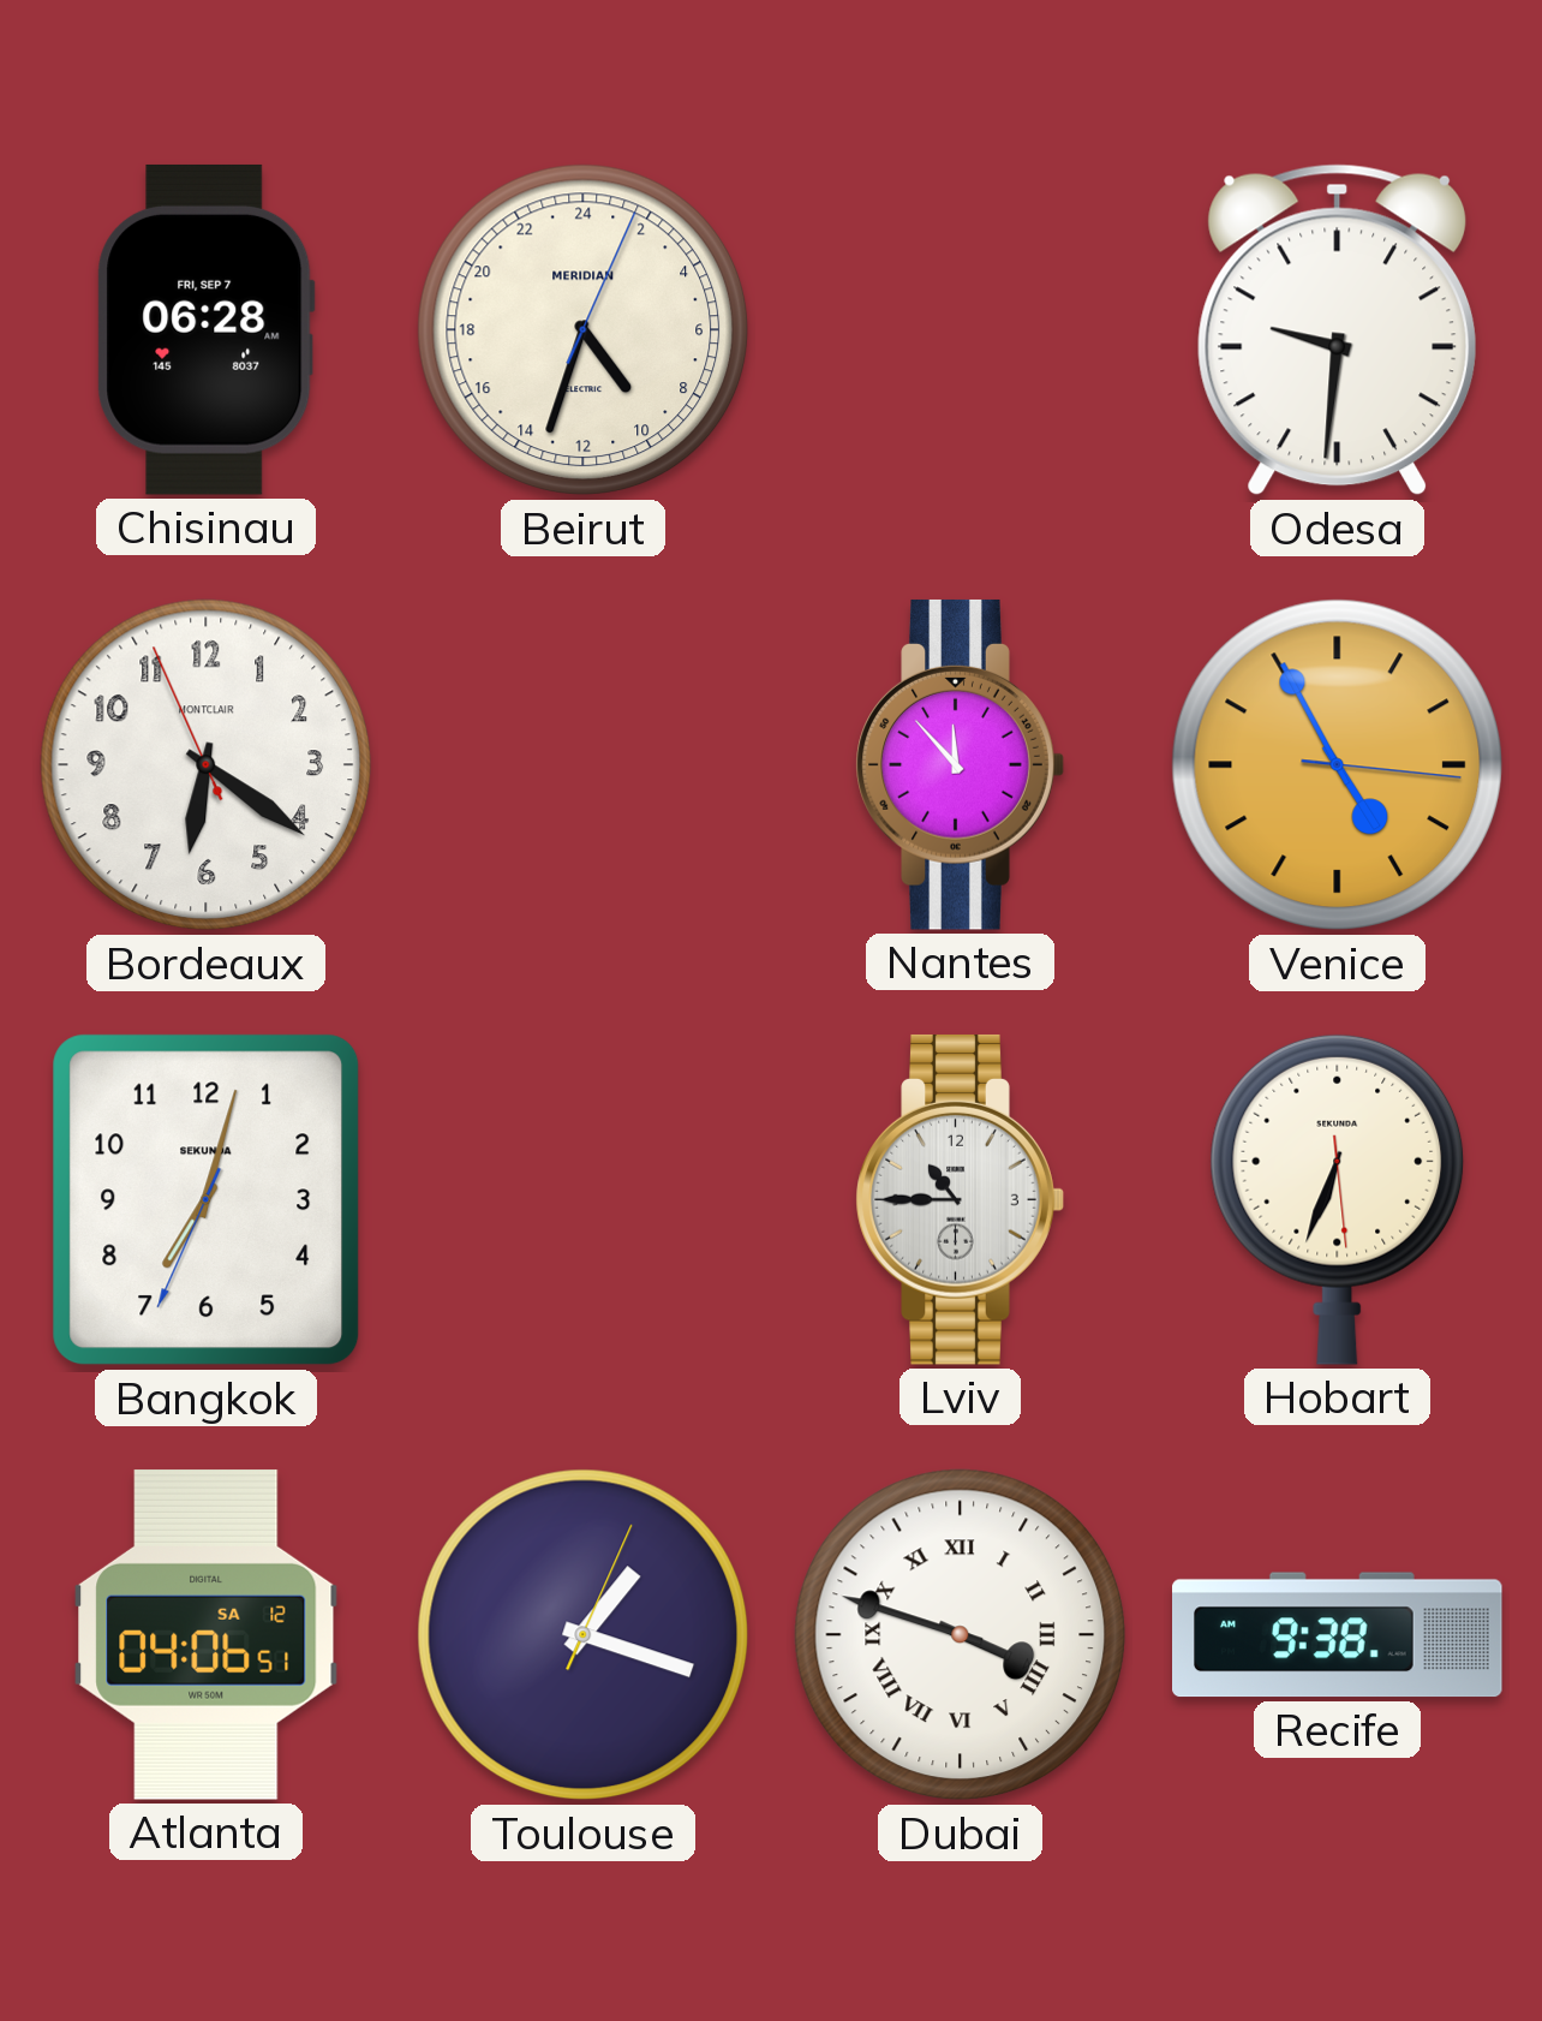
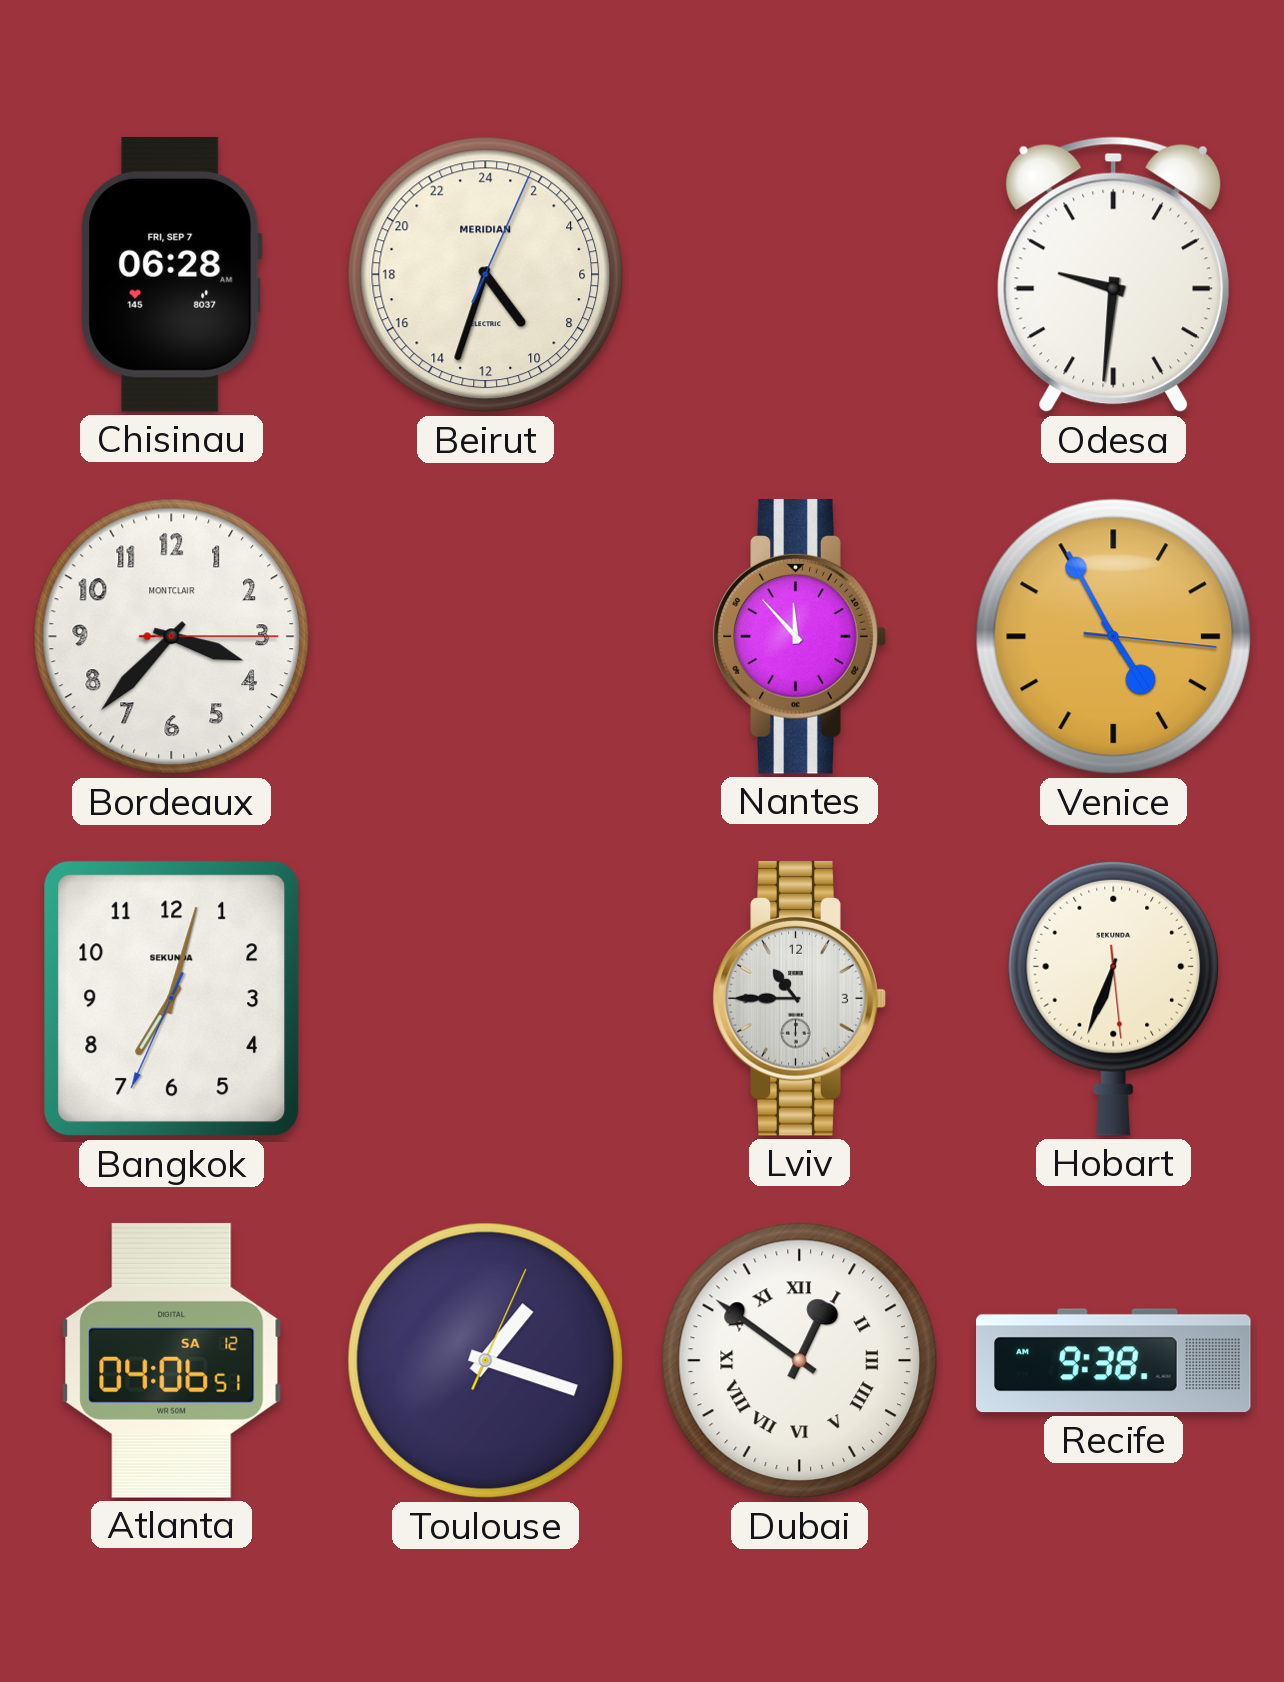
Bordeaux: 6:20 -> 3:37 (172, 637)
Dubai: 3:48 -> 12:51 (800, 1361)
